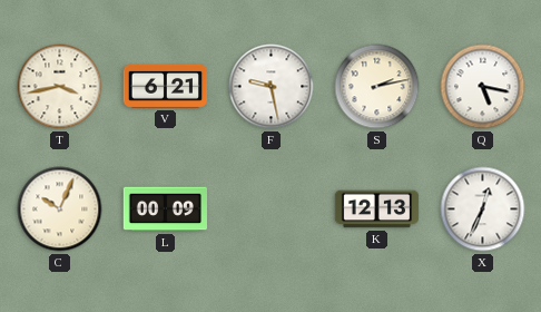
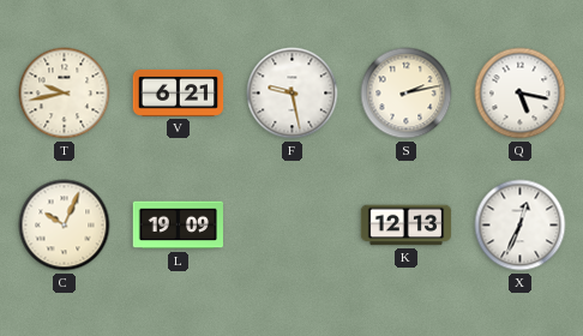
T: 3:43 -> 9:43 (65, 94)
L: 00:09 -> 19:09 (179, 226)
